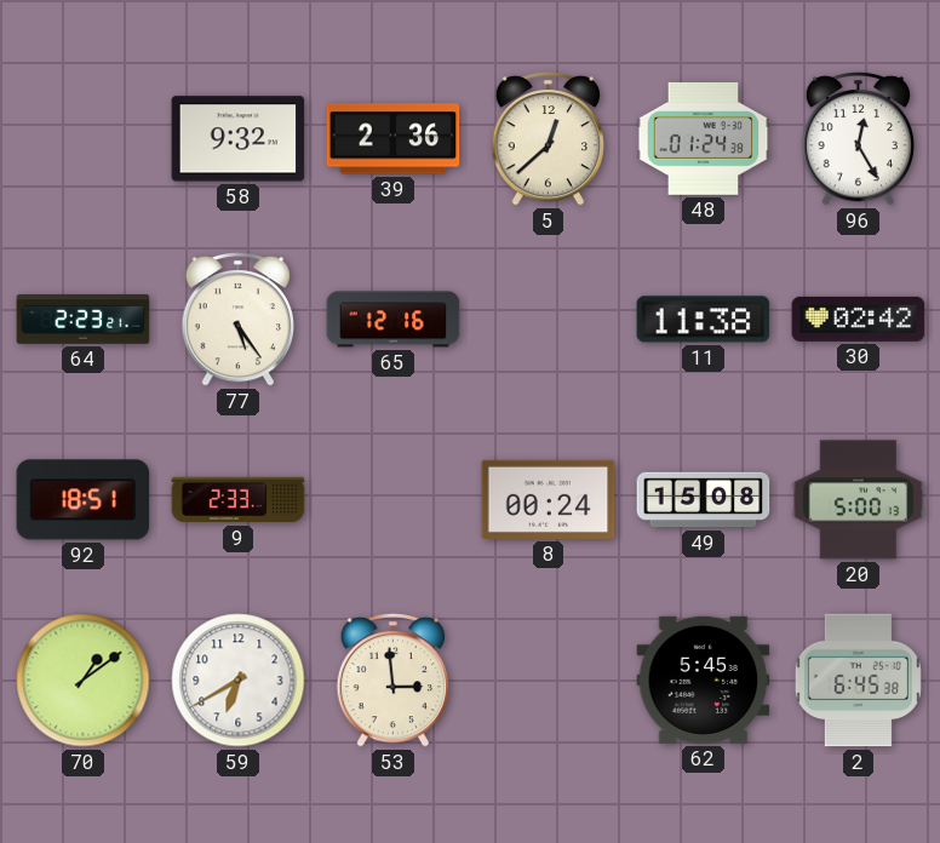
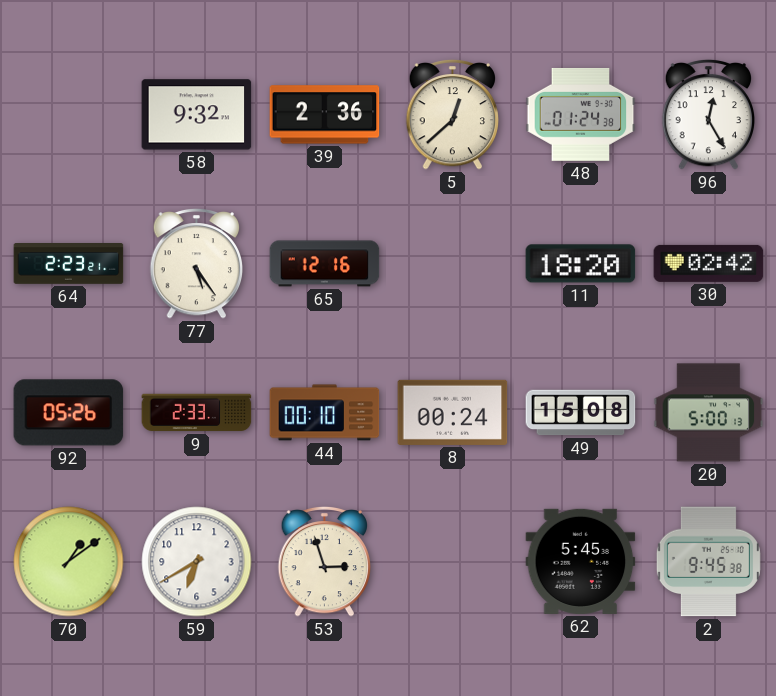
11: 11:38 -> 18:20 (581, 264)
92: 18:51 -> 05:26 (69, 413)
44: none -> 00:10 (325, 413)
53: 2:59 -> 2:57 (324, 561)
2: 6:45 -> 9:45 (708, 562)
